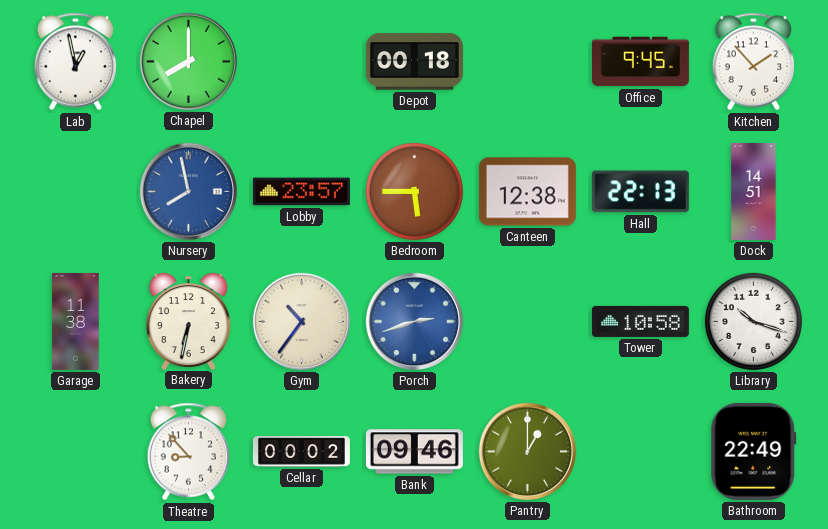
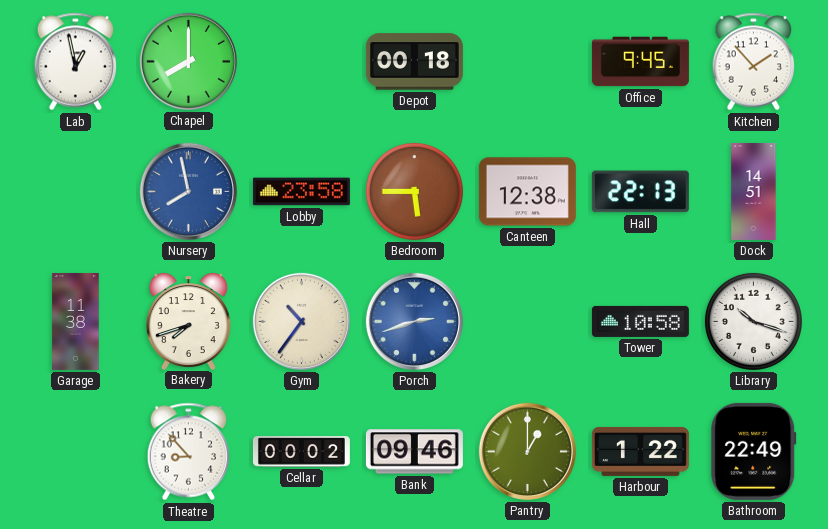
Lobby: 23:57 -> 23:58 (301, 192)
Bakery: 6:32 -> 7:42 (188, 321)
Harbour: none -> 1:22 (640, 451)
